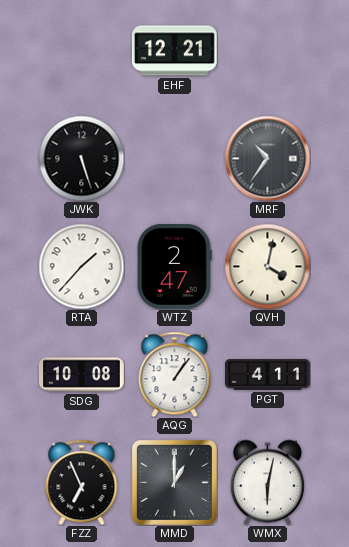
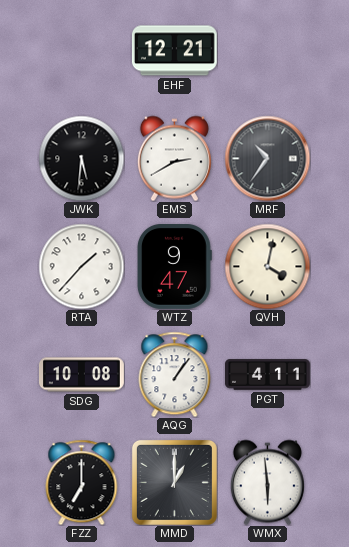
JWK: 5:27 -> 5:31 (81, 158)
EMS: none -> 2:40 (174, 158)
WTZ: 2:47 -> 9:47 (175, 267)
FZZ: 6:56 -> 7:00 (82, 482)
WMX: 6:02 -> 5:59 (267, 482)
